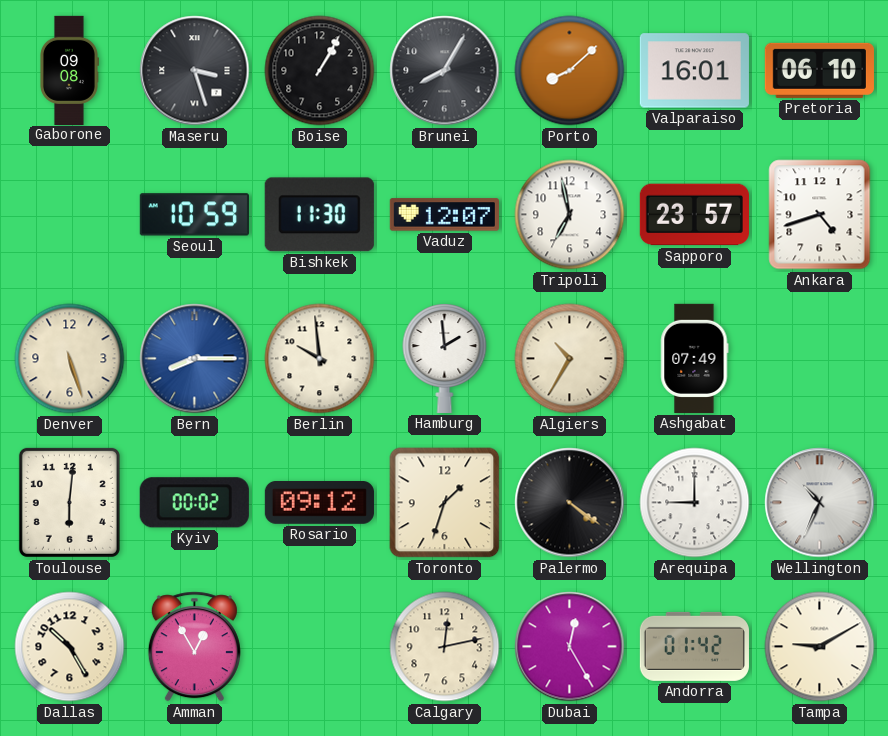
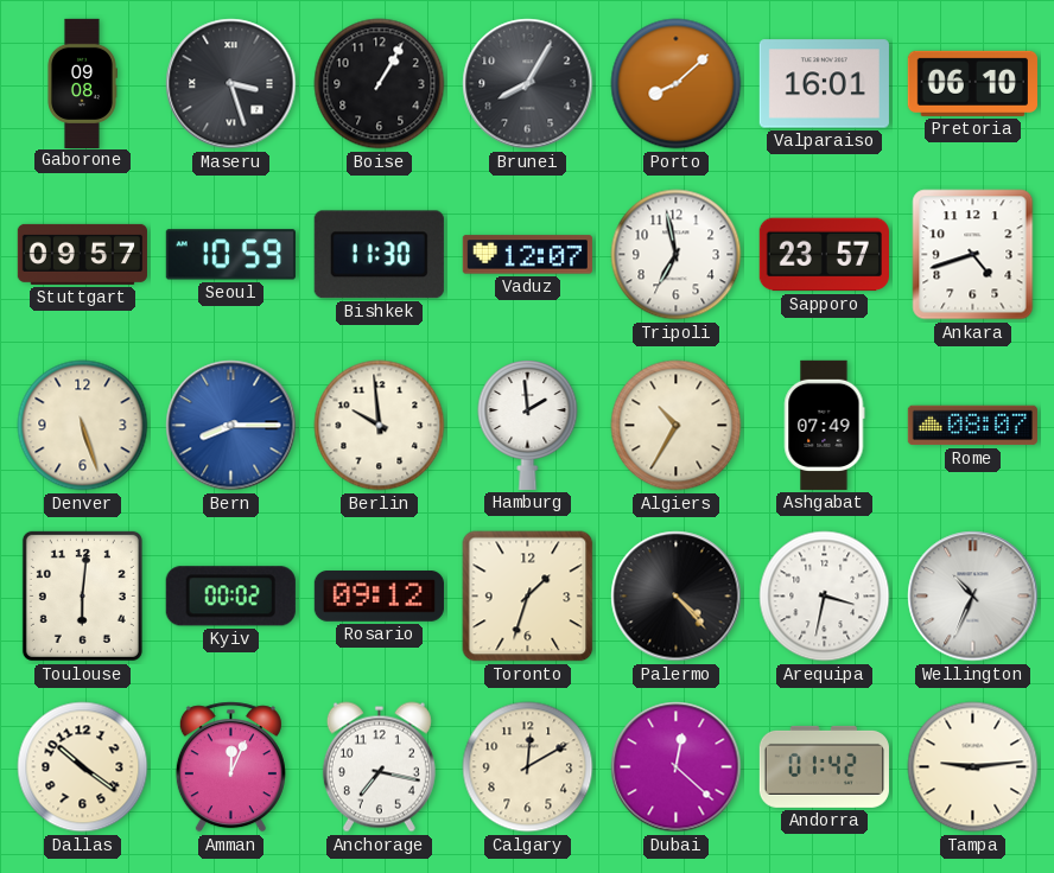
Stuttgart: none -> 09:57 (82, 254)
Rome: none -> 08:07 (972, 426)
Palermo: 4:21 -> 4:23 (677, 597)
Arequipa: 9:00 -> 3:32 (825, 597)
Dallas: 10:25 -> 10:21 (83, 767)
Amman: 12:55 -> 12:04 (230, 767)
Anchorage: none -> 7:17 (379, 767)
Calgary: 12:13 -> 12:10 (528, 767)
Dubai: 12:25 -> 12:22 (677, 767)
Tampa: 9:10 -> 9:14 (973, 767)
